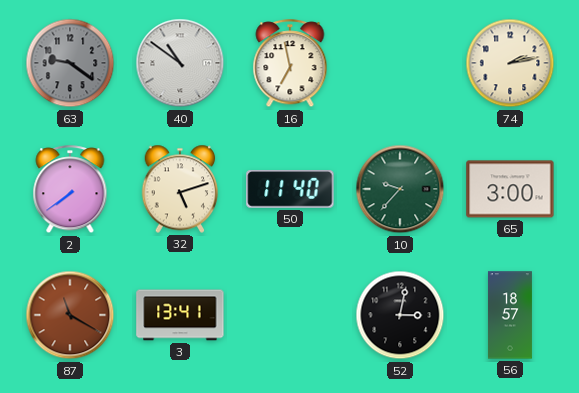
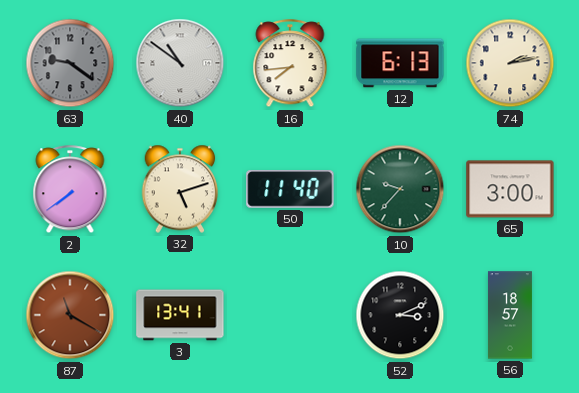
16: 6:58 -> 7:44 (290, 64)
12: none -> 6:13 (400, 63)
52: 3:02 -> 3:11 (400, 315)
